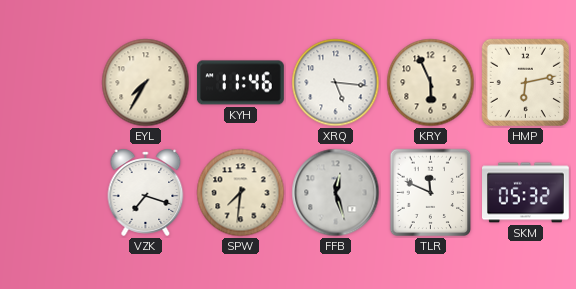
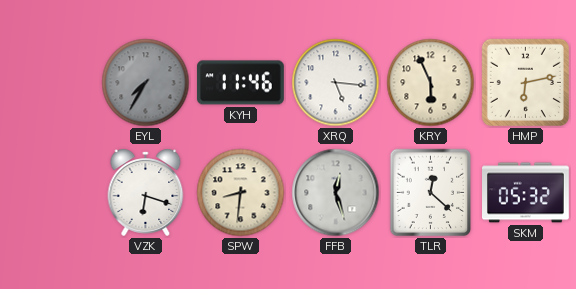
EYL dial: cream -> grey (146, 83)
VZK: 7:18 -> 6:18 (146, 192)
SPW: 7:31 -> 8:31 (241, 193)
TLR: 11:49 -> 12:22 (431, 193)
